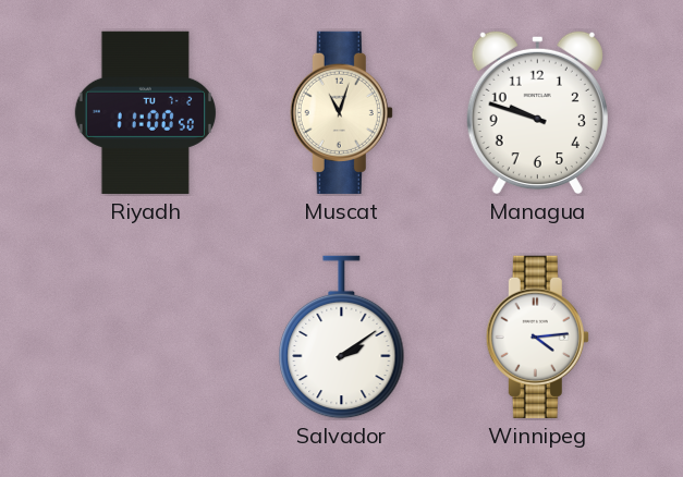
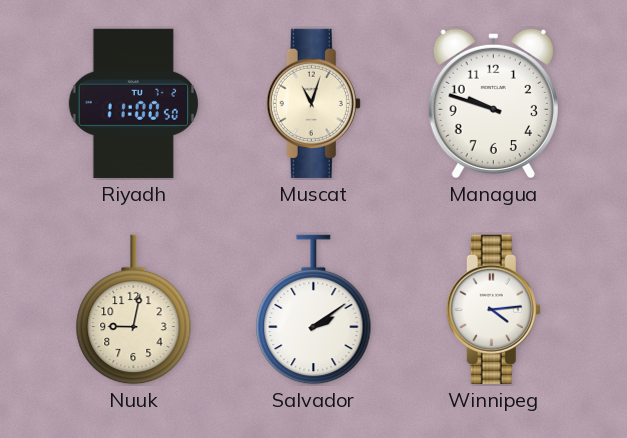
Nuuk: none -> 9:02 (134, 310)
